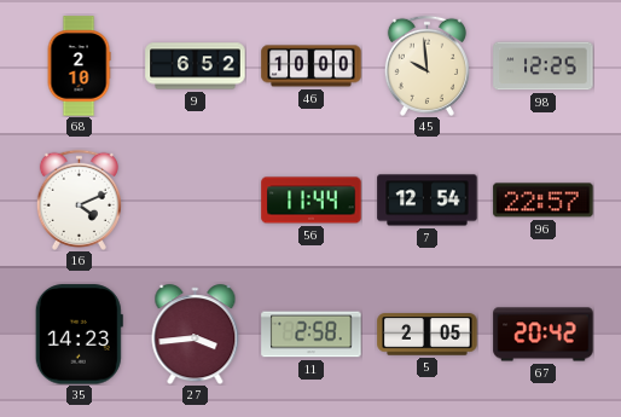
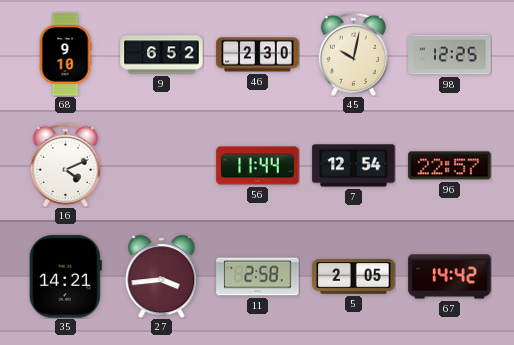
68: 2:10 -> 9:10 (65, 55)
46: 10:00 -> 2:30 (258, 55)
45: 9:59 -> 10:02 (353, 54)
35: 14:23 -> 14:21 (65, 277)
67: 20:42 -> 14:42 (450, 277)
